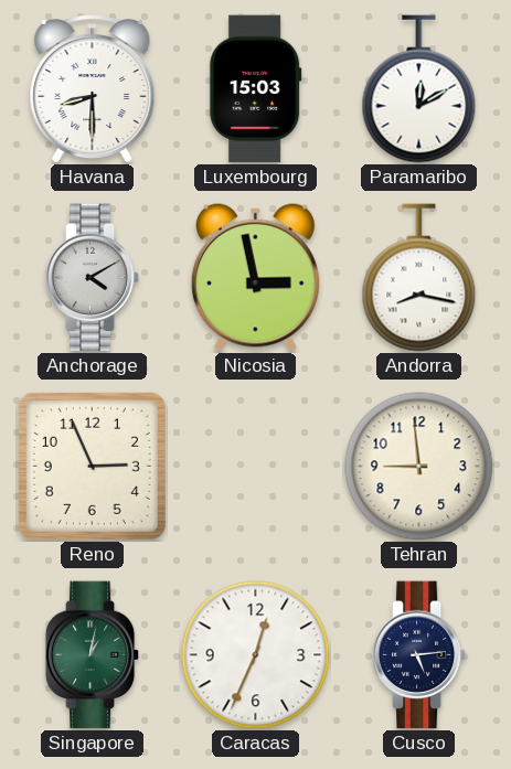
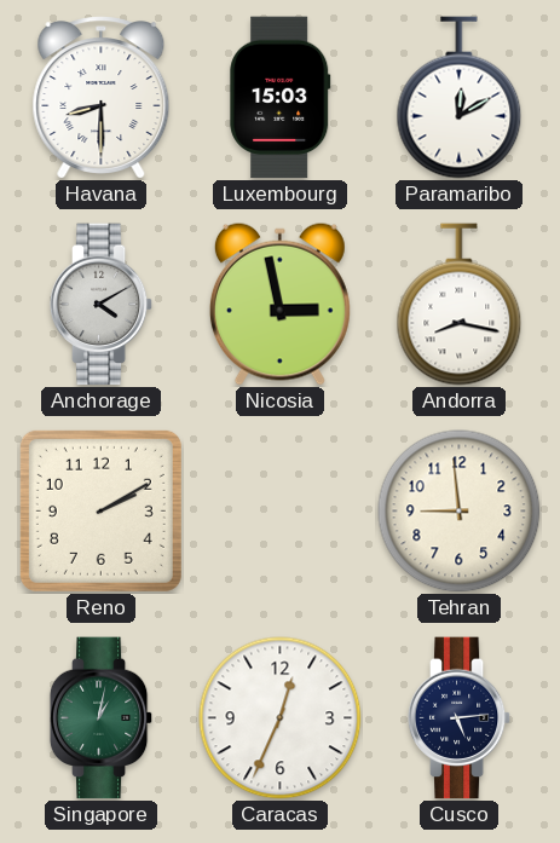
Reno: 2:56 -> 2:10 (100, 510)
